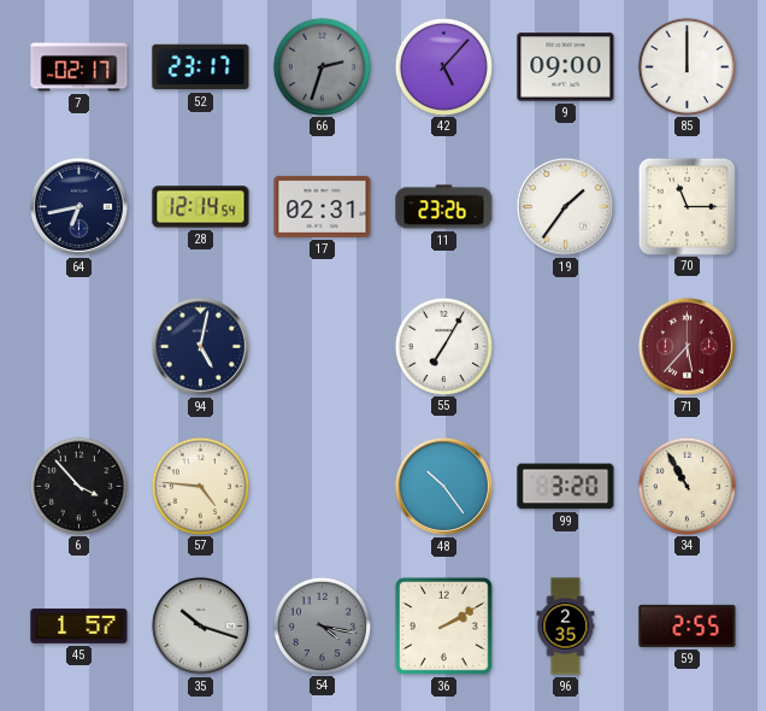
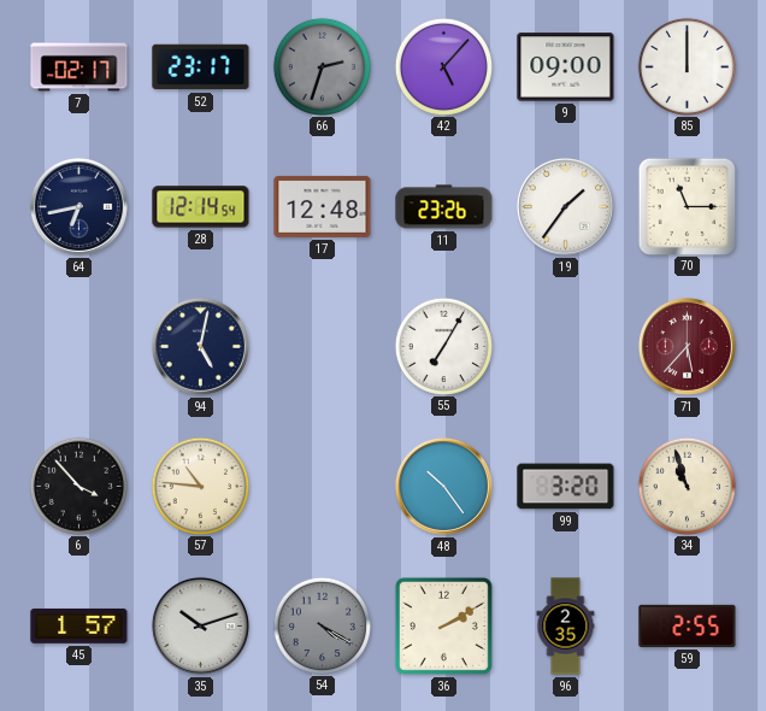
17: 02:31 -> 12:48 (323, 206)
57: 4:46 -> 10:46 (200, 486)
34: 10:55 -> 10:57 (687, 486)
35: 10:18 -> 10:12 (200, 625)
54: 4:17 -> 4:20 (322, 625)
